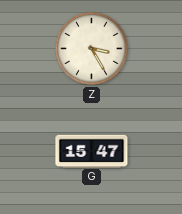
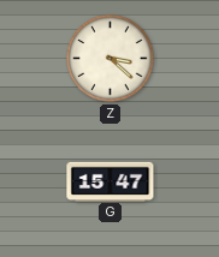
Z: 3:25 -> 3:22 (111, 59)
